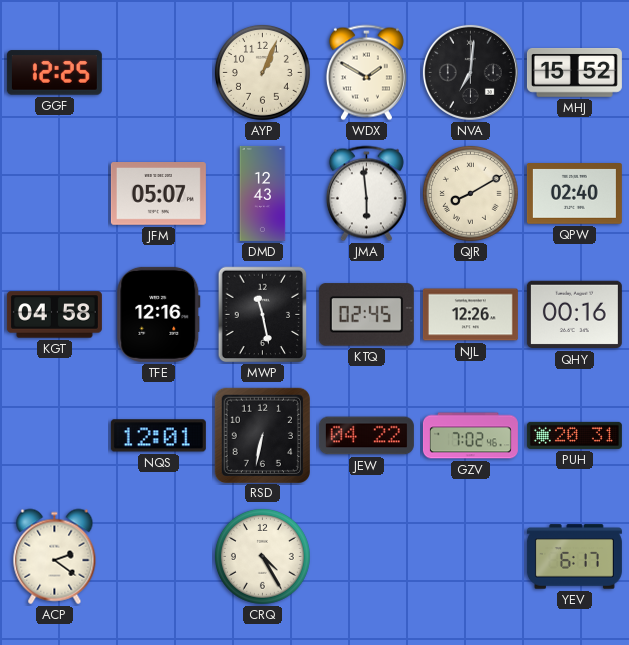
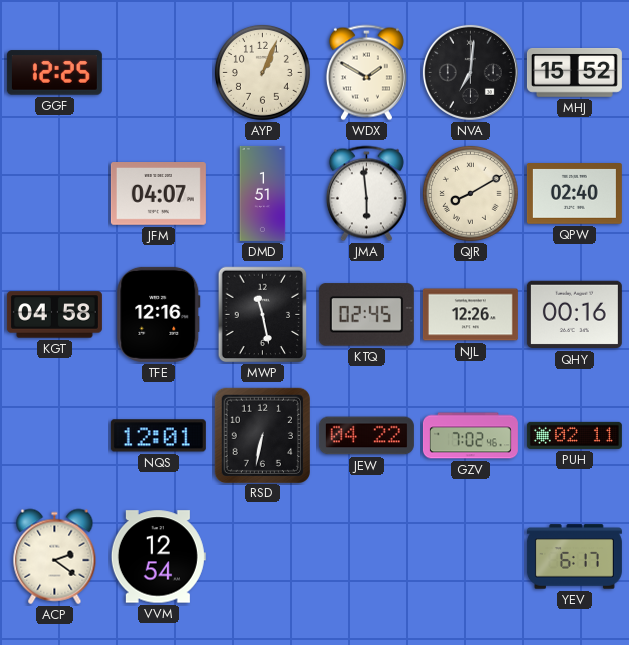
JFM: 05:07 -> 04:07 (158, 194)
DMD: 12:43 -> 1:51 (263, 193)
PUH: 20:31 -> 02:11 (574, 435)
VVM: none -> 12:54 (158, 557)
CRQ: 4:25 -> none (262, 556)
